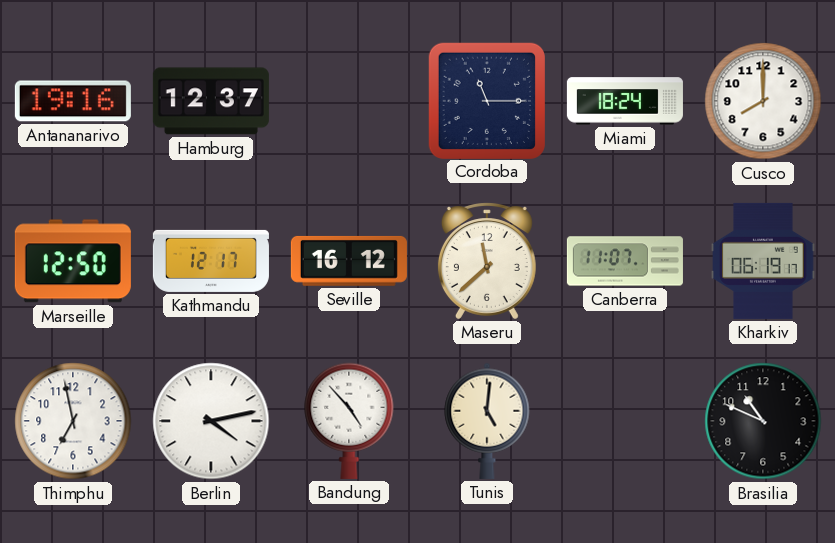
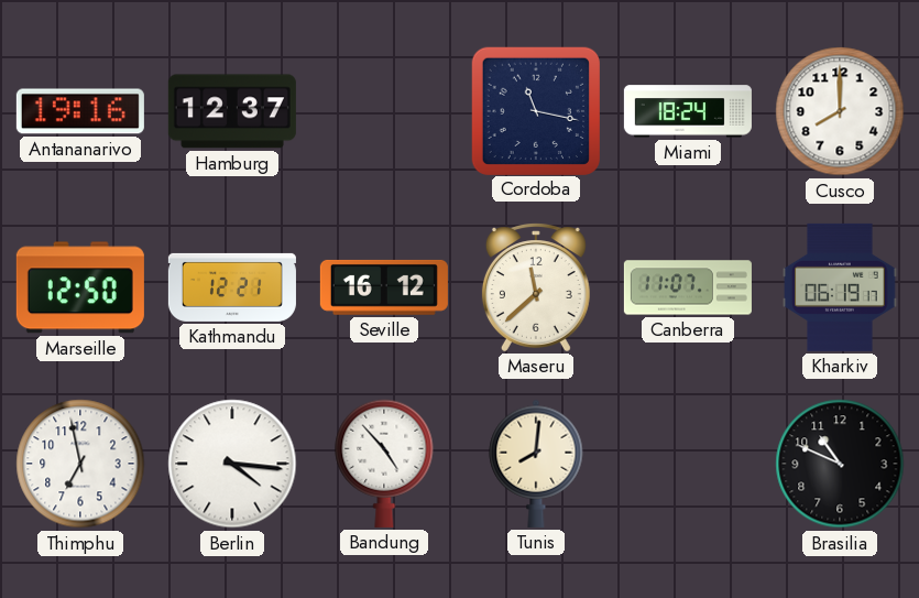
Cordoba: 11:15 -> 11:17 (535, 110)
Kathmandu: 12:17 -> 12:21 (232, 287)
Berlin: 4:13 -> 4:16 (232, 464)
Tunis: 5:01 -> 8:01 (536, 464)
